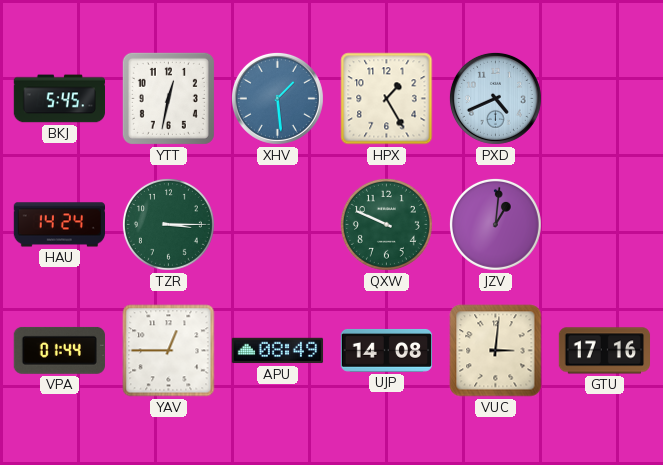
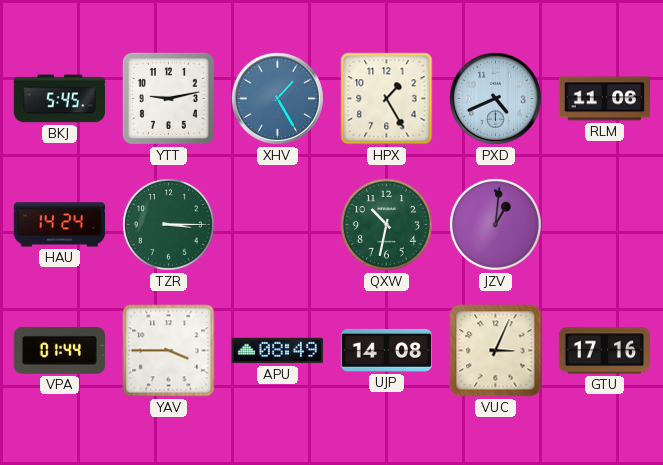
YTT: 12:32 -> 9:13 (168, 98)
XHV: 1:29 -> 1:25 (277, 98)
RLM: none -> 11:06 (604, 99)
QXW: 9:49 -> 10:32 (386, 224)
YAV: 12:45 -> 3:45 (169, 351)
VUC: 3:01 -> 3:04 (496, 351)
